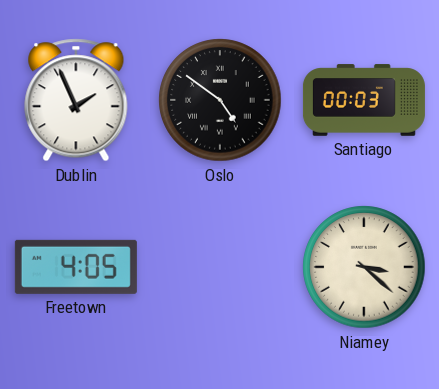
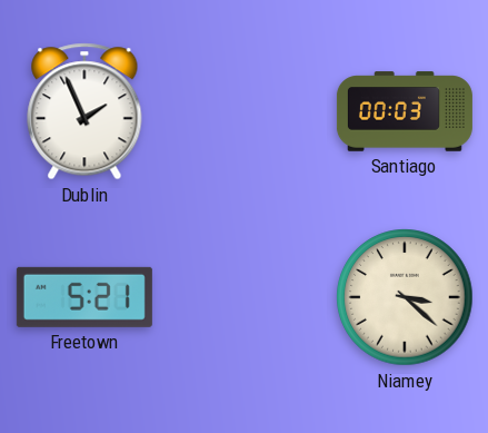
Oslo: 4:51 -> none (220, 100)
Freetown: 4:05 -> 5:21 (84, 297)
